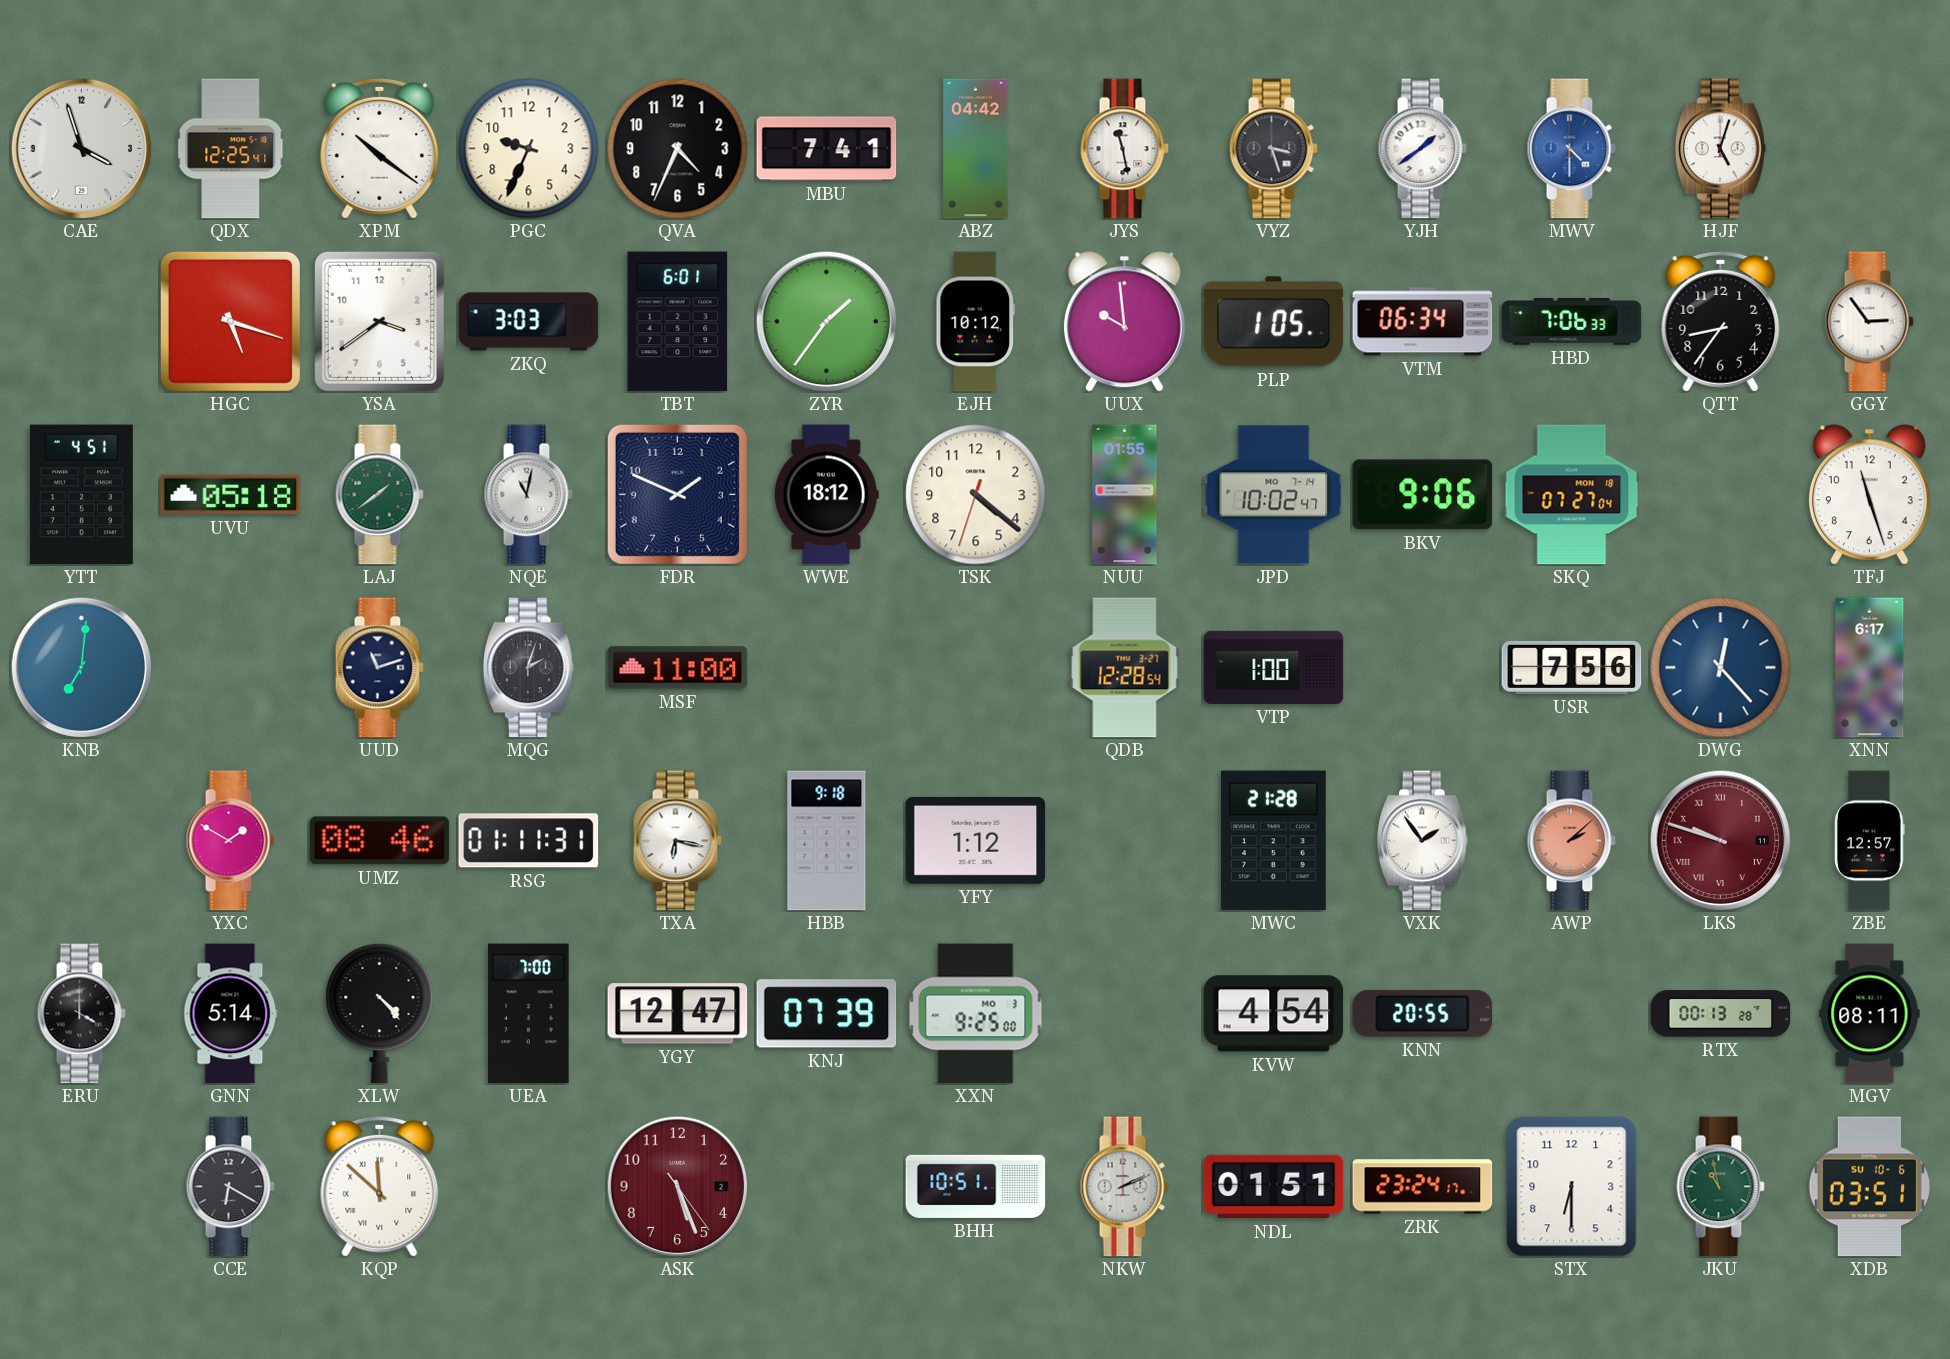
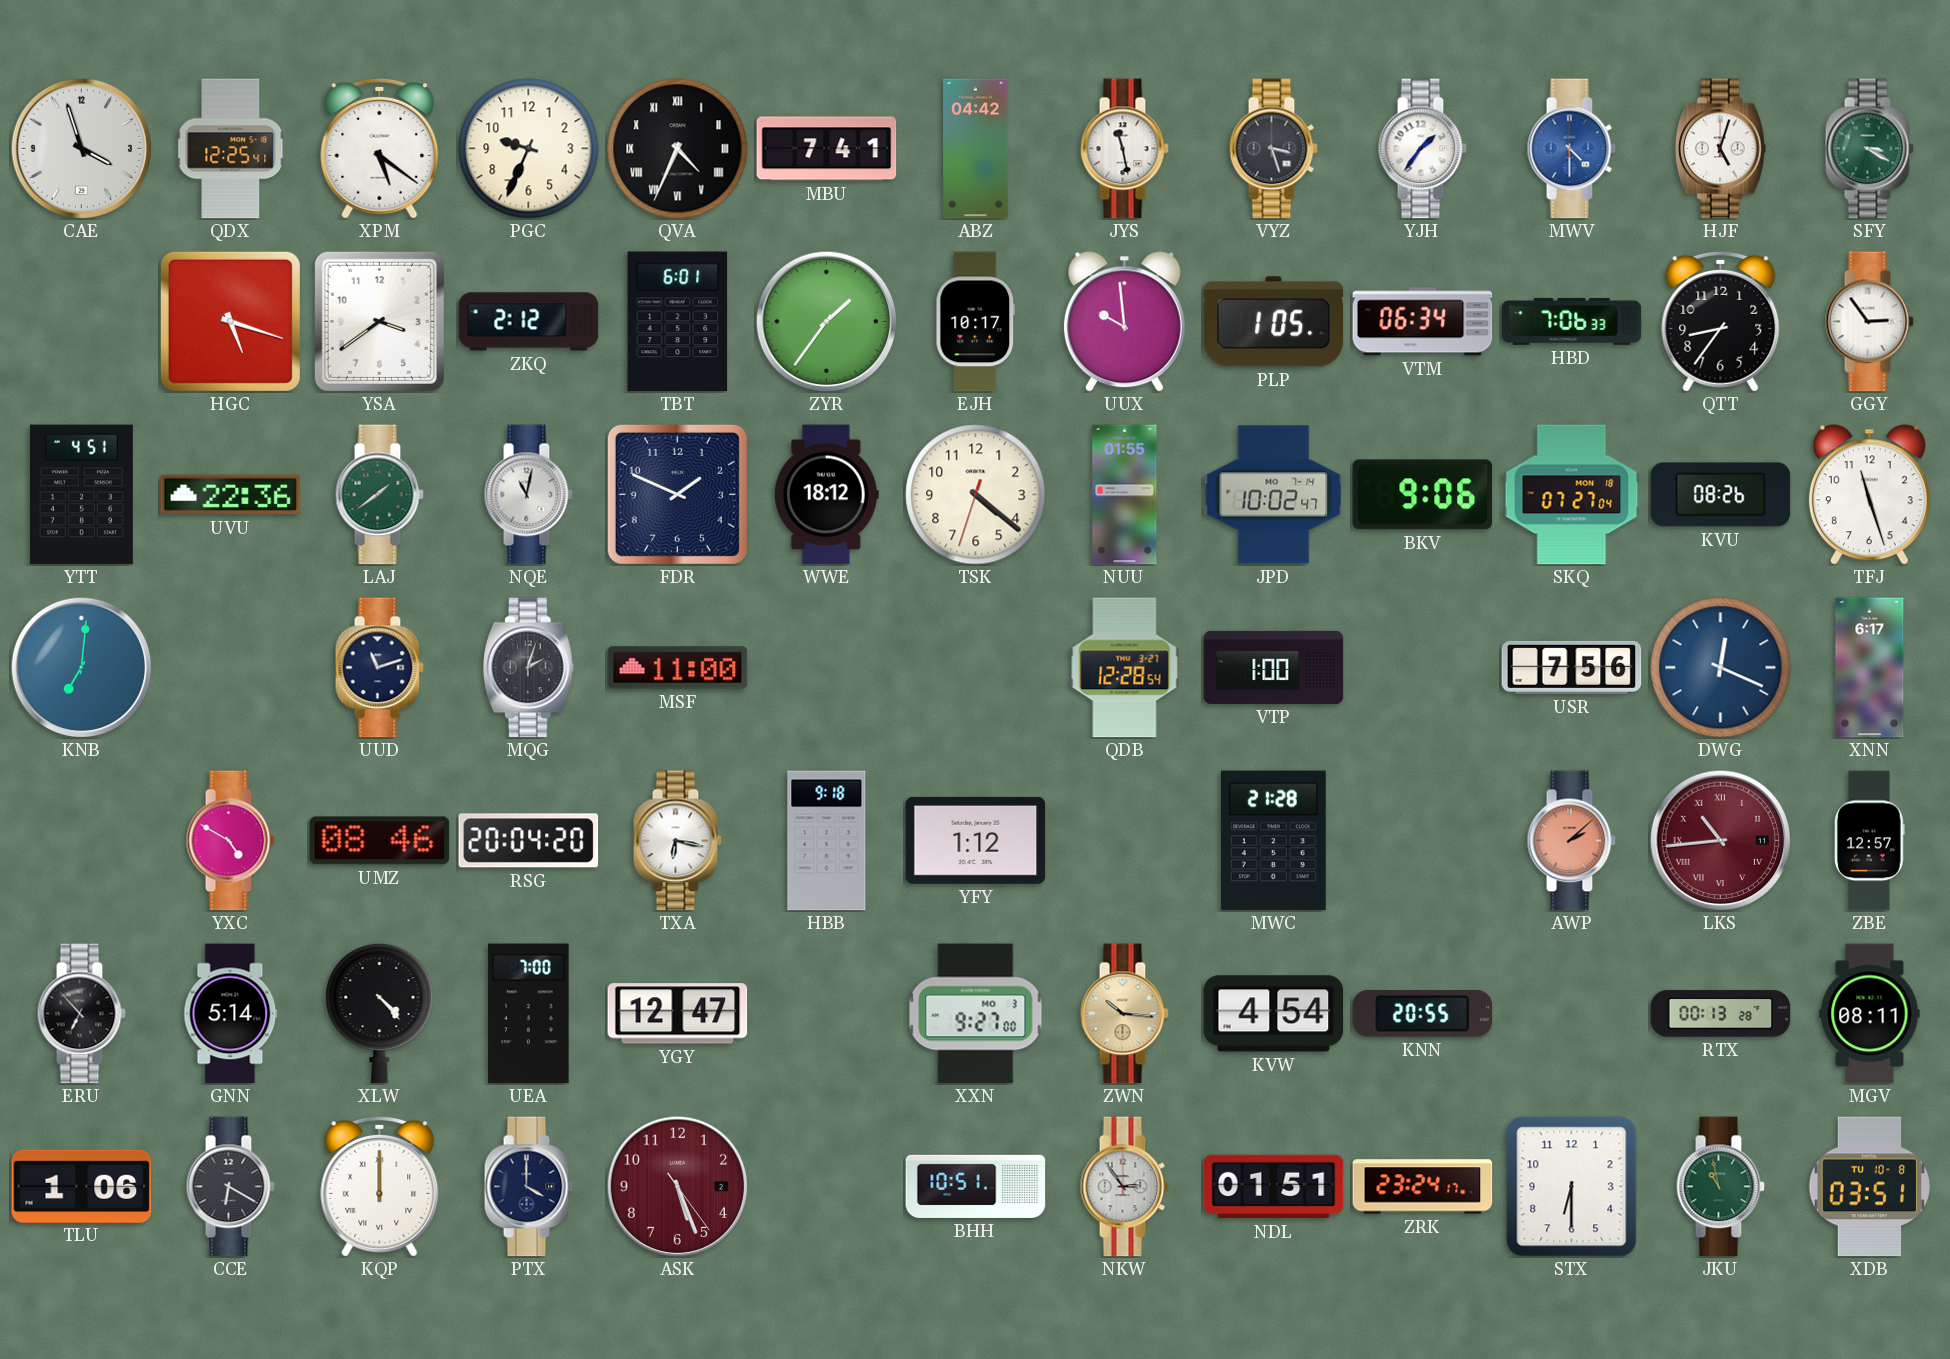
XPM: 10:21 -> 5:21 (380, 148)
QVA numerals: Arabic -> Roman (678, 149)
YJH: 1:39 -> 1:36 (1422, 149)
SFY: none -> 3:20 (1869, 149)
ZKQ: 3:03 -> 2:12 (529, 322)
EJH: 10:12 -> 10:17 (975, 322)
UVU: 05:18 -> 22:36 (231, 495)
KVU: none -> 08:26 (1721, 495)
DWG: 12:23 -> 12:19 (1721, 668)
YXC: 1:50 -> 4:50 (230, 841)
RSG: 01:11 -> 20:04 (529, 841)
VXK: 1:54 -> none (1422, 841)
LKS: 9:48 -> 10:44 (1720, 840)
ERU: 4:00 -> 6:53 (81, 1014)
KNJ: 07:39 -> none (827, 1014)
XXN: 9:25 -> 9:27 (976, 1014)
ZWN: none -> 10:16 (1124, 1014)
TLU: none -> 1:06 (82, 1186)
KQP: 11:52 -> 12:00 (380, 1186)
PTX: none -> 4:00 (528, 1187)
NKW: 2:11 -> 2:54 (1124, 1187)
XDB date: SU 10-6 -> TU 10-8 (1869, 1187)
